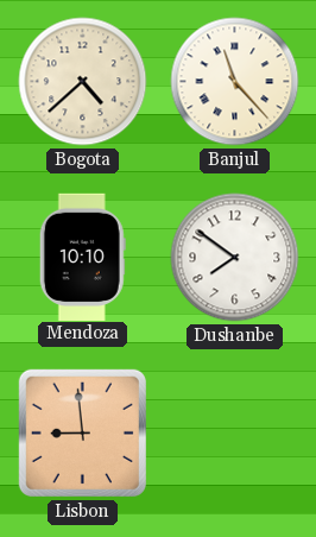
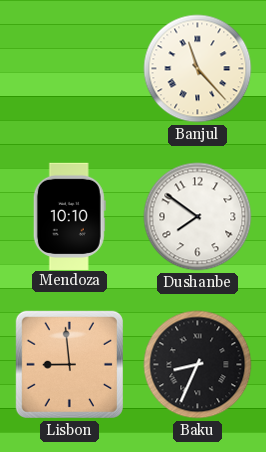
Bogota: 4:38 -> none (83, 82)
Baku: none -> 8:34 (198, 365)
